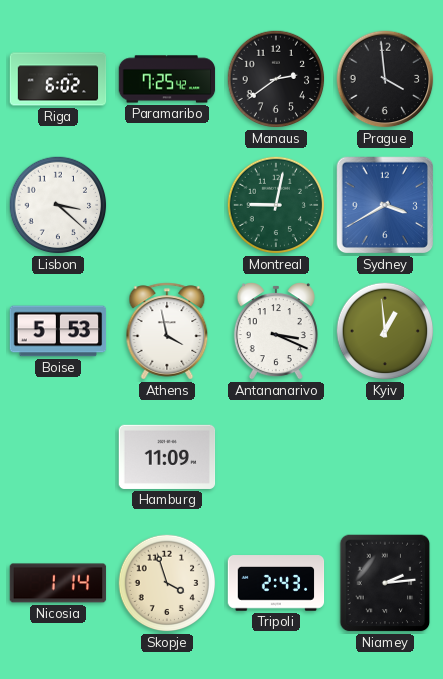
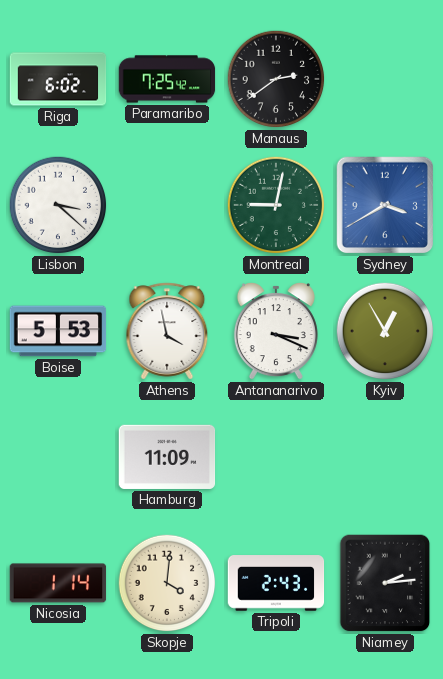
Prague: 3:59 -> none (385, 79)
Kyiv: 12:59 -> 12:55 (385, 331)
Skopje: 3:57 -> 4:01 (167, 583)
